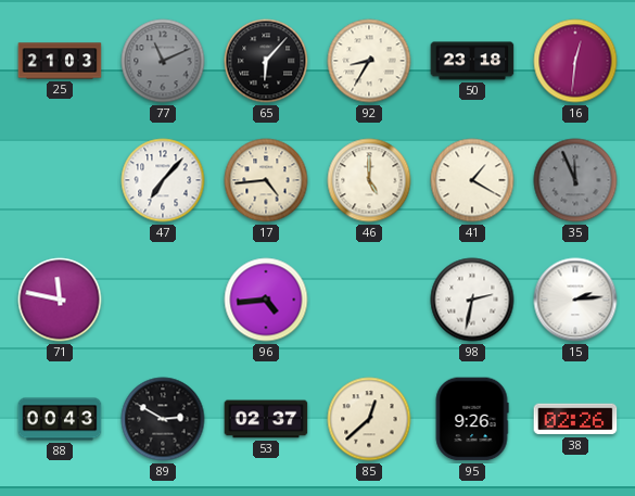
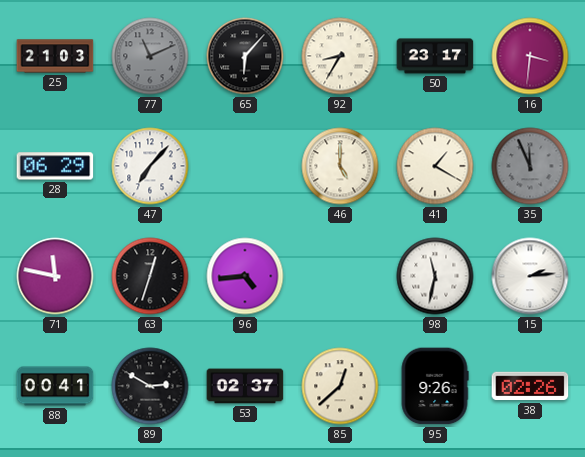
50: 23:18 -> 23:17 (435, 56)
16: 12:31 -> 3:31 (530, 56)
28: none -> 06:29 (55, 166)
17: 4:44 -> none (266, 180)
63: none -> 12:33 (150, 276)
98: 2:32 -> 11:32 (435, 276)
88: 00:43 -> 00:41 (55, 386)
